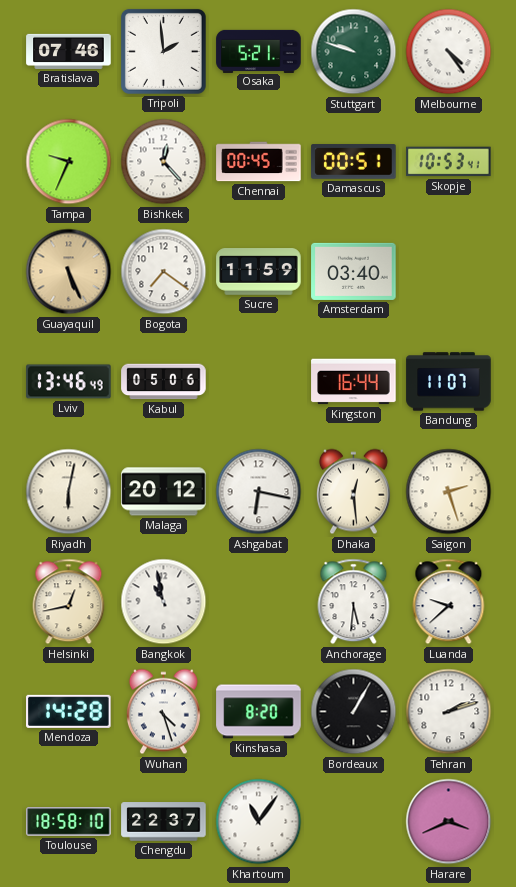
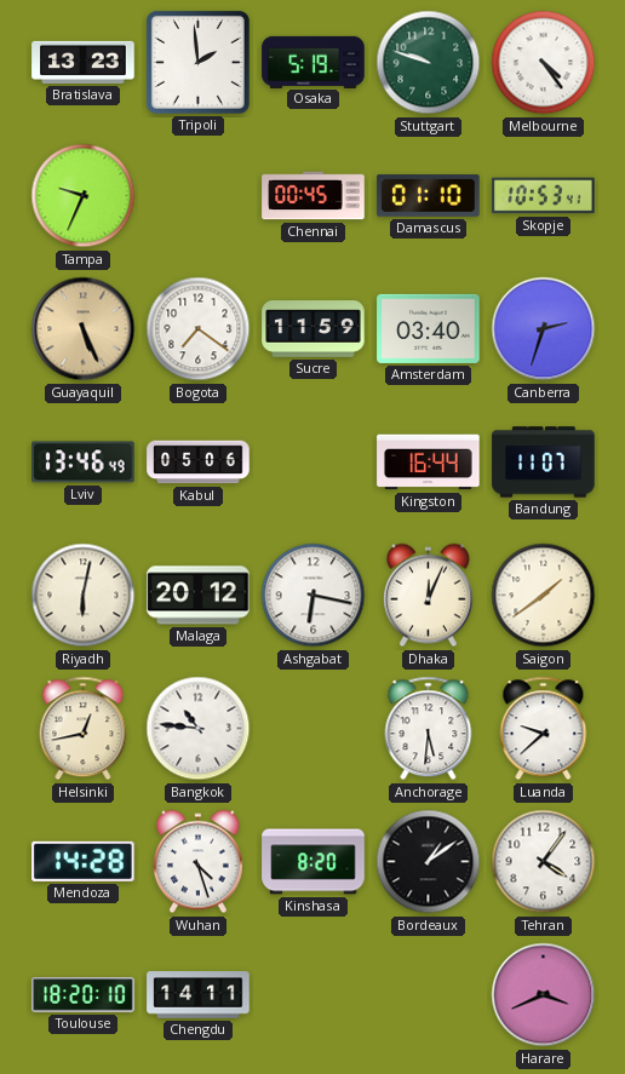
Bratislava: 07:46 -> 13:23 (84, 62)
Osaka: 5:21 -> 5:19 (314, 62)
Bishkek: 12:23 -> none (164, 162)
Damascus: 00:51 -> 01:10 (429, 196)
Canberra: none -> 2:33 (544, 329)
Dhaka: 12:29 -> 12:04 (428, 596)
Saigon: 2:27 -> 1:39 (544, 596)
Bangkok: 10:58 -> 10:46 (199, 729)
Bordeaux: 1:05 -> 1:09 (429, 862)
Tehran: 2:12 -> 4:06 (544, 862)
Toulouse: 18:58 -> 18:20 (84, 995)
Chengdu: 22:37 -> 14:11 (199, 995)
Khartoum: 11:06 -> none (259, 822)
